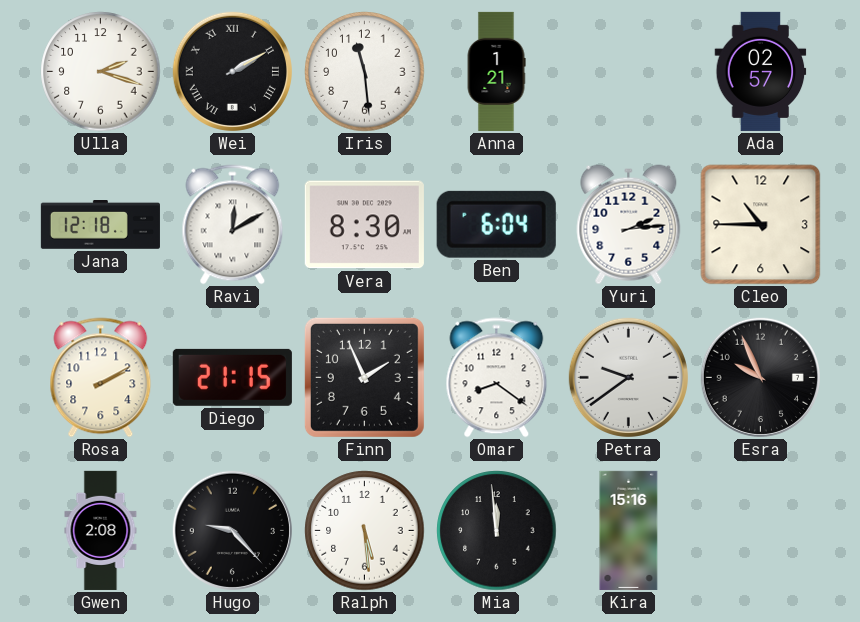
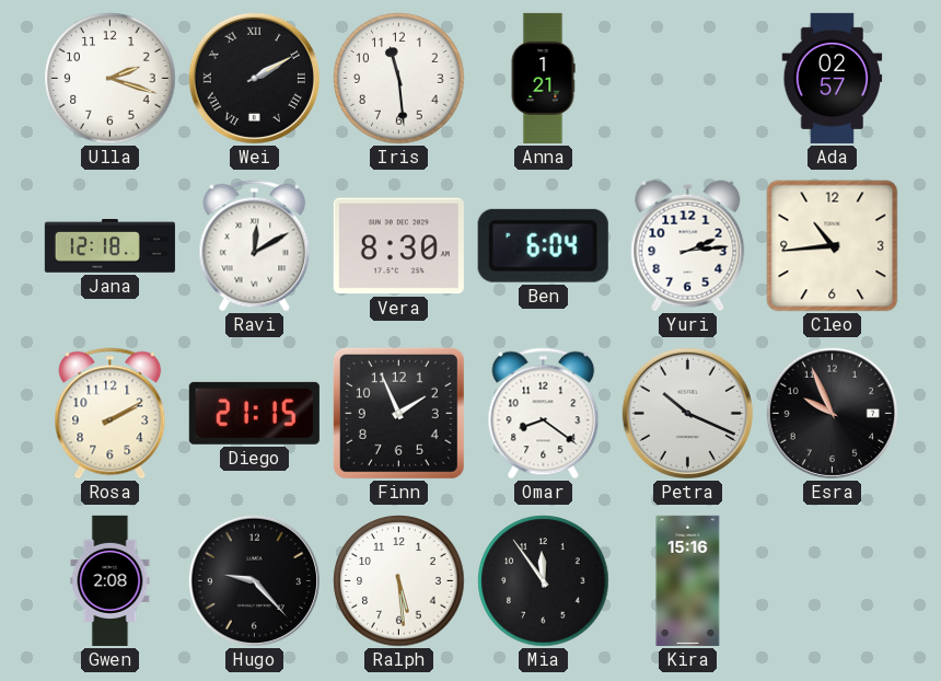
Cleo: 10:45 -> 10:44 (833, 246)
Petra: 9:39 -> 10:19 (687, 413)
Mia: 11:59 -> 11:54 (544, 581)
